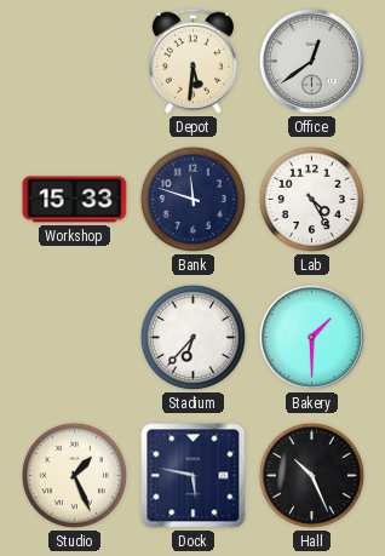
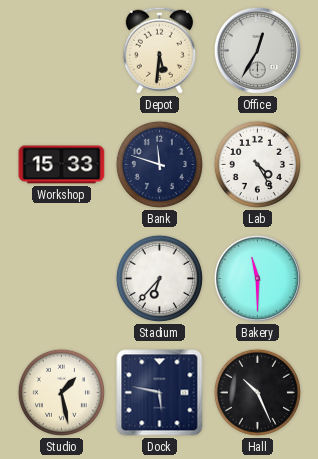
Office: 12:39 -> 12:35 (257, 50)
Bakery: 1:30 -> 11:30 (257, 278)
Studio: 1:26 -> 1:28 (61, 392)
